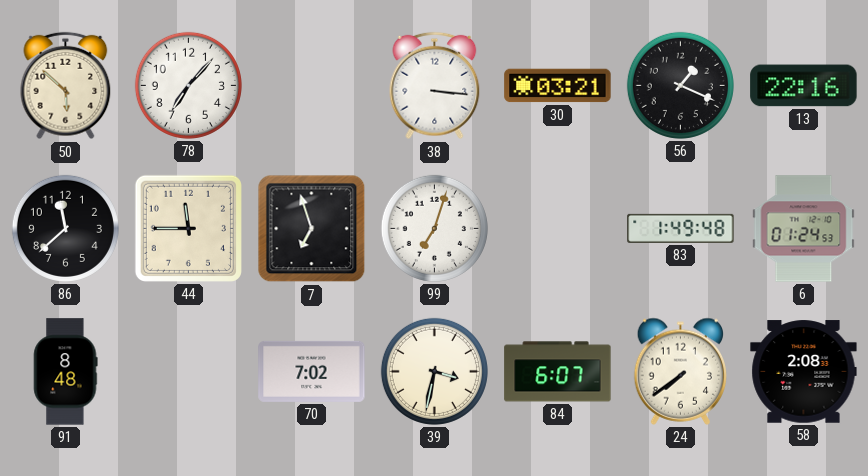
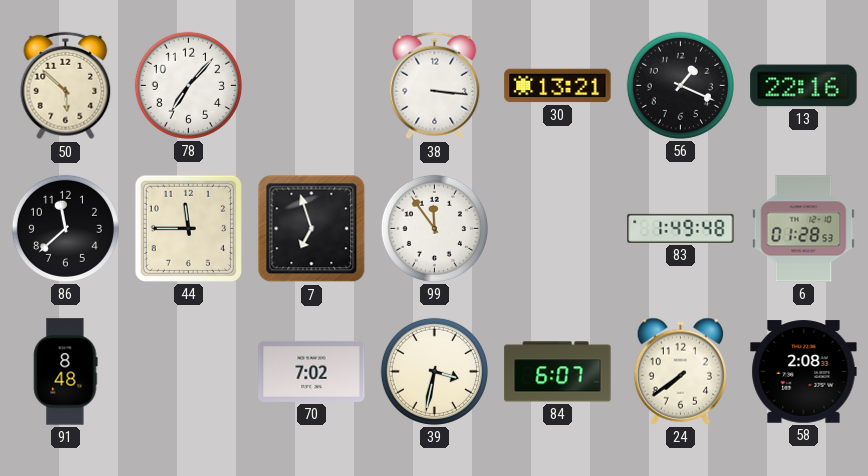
30: 03:21 -> 13:21 (558, 86)
99: 7:03 -> 11:54 (434, 228)
6: 01:24 -> 01:28 (804, 229)
